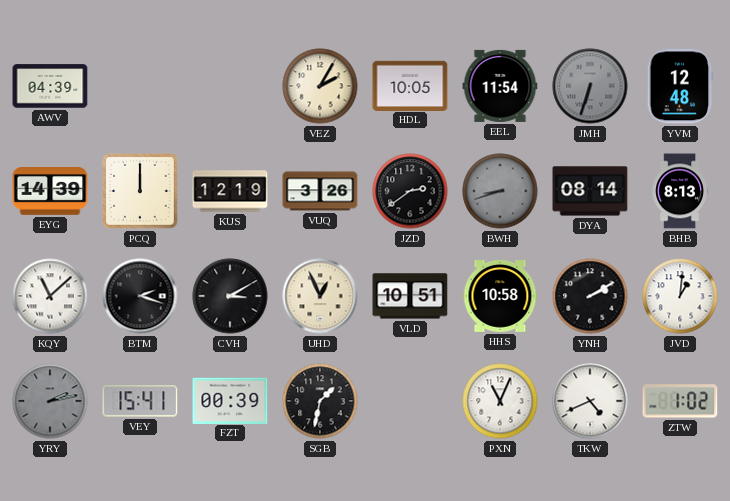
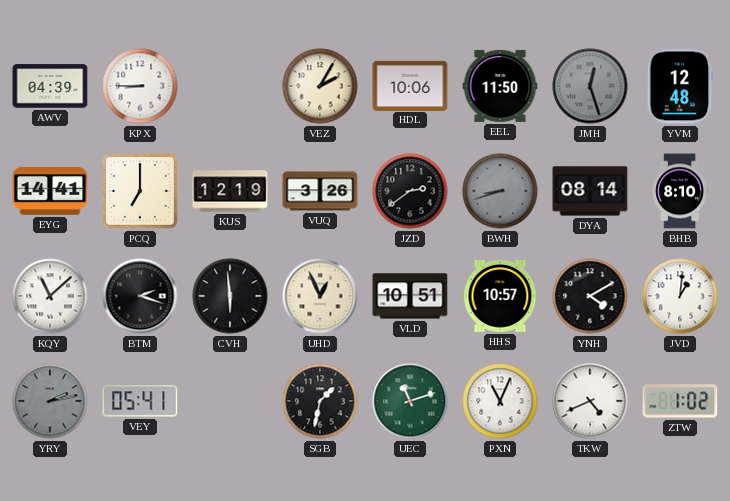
KPX: none -> 8:45 (140, 86)
HDL: 10:05 -> 10:06 (410, 85)
EEL: 11:54 -> 11:50 (500, 86)
JMH: 6:33 -> 12:27 (590, 86)
EYG: 14:39 -> 14:41 (50, 192)
PCQ: 12:00 -> 7:00 (140, 191)
BHB: 8:13 -> 8:10 (680, 191)
CVH: 3:10 -> 5:59 (230, 296)
HHS: 10:58 -> 10:57 (500, 297)
YNH: 2:10 -> 4:10 (590, 296)
VEY: 15:41 -> 05:41 (140, 401)
FZT: 00:39 -> none (230, 400)
UEC: none -> 11:12 (410, 401)
